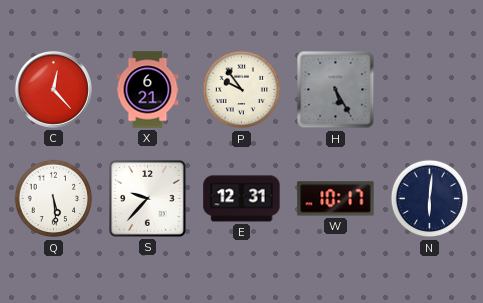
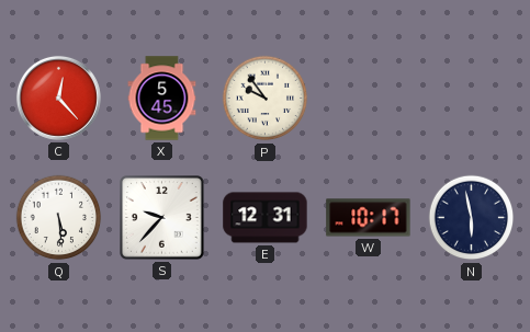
X: 6:21 -> 5:45 (162, 99)
H: 5:25 -> none (336, 90)
N: 6:01 -> 5:58 (472, 218)
